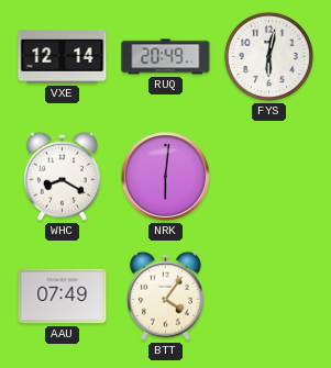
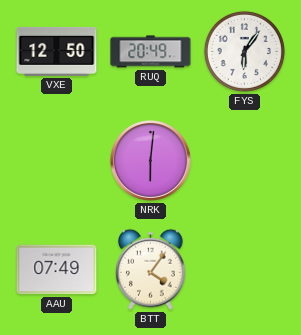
VXE: 12:14 -> 12:50 (57, 51)
FYS: 6:02 -> 6:06 (244, 51)
WHC: 8:20 -> none (62, 176)
